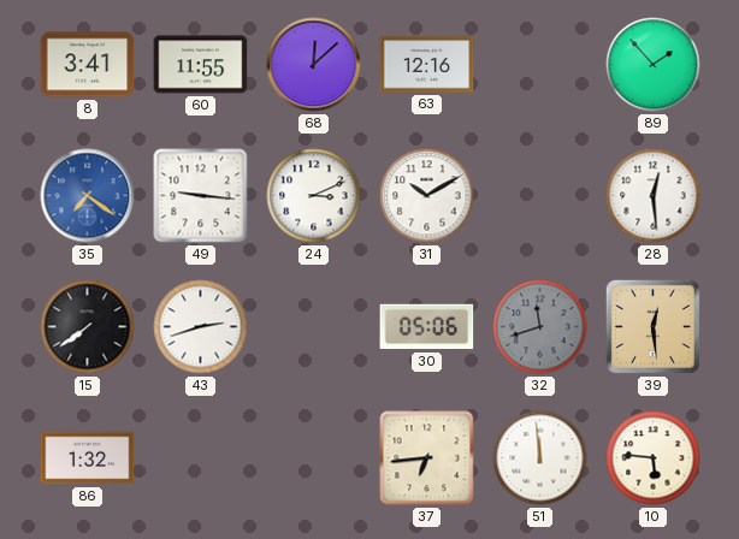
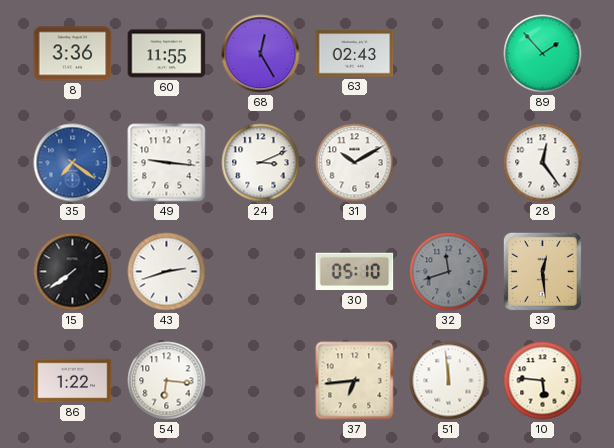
8: 3:41 -> 3:36 (73, 54)
68: 12:08 -> 12:25 (261, 54)
63: 12:16 -> 02:43 (355, 54)
28: 12:29 -> 12:24 (543, 163)
30: 05:06 -> 05:10 (355, 272)
86: 1:32 -> 1:22 (73, 381)
54: none -> 6:16 (167, 381)
